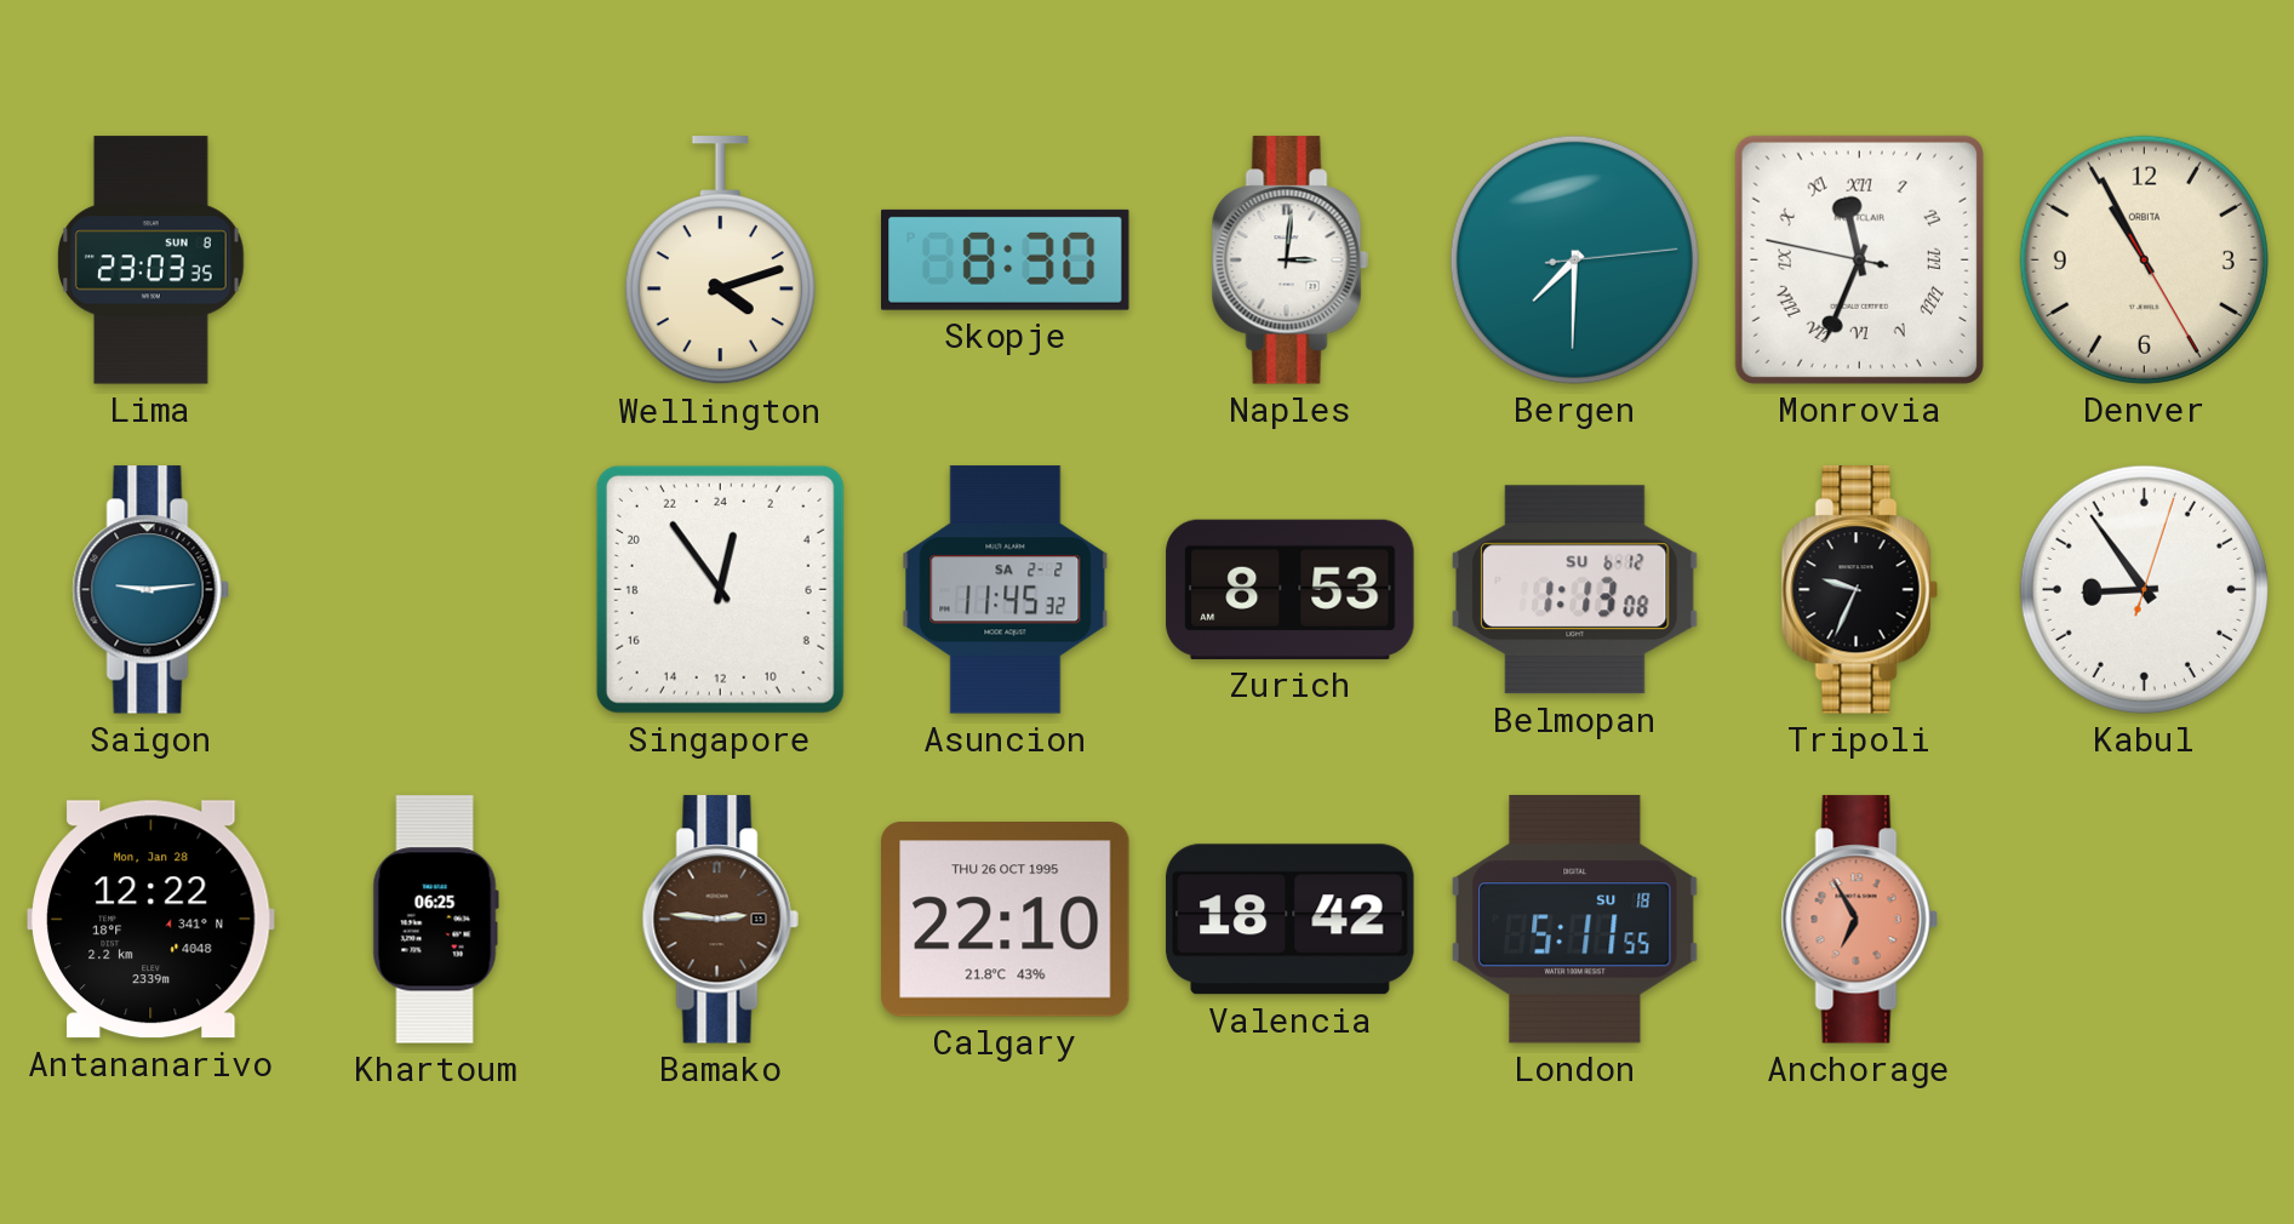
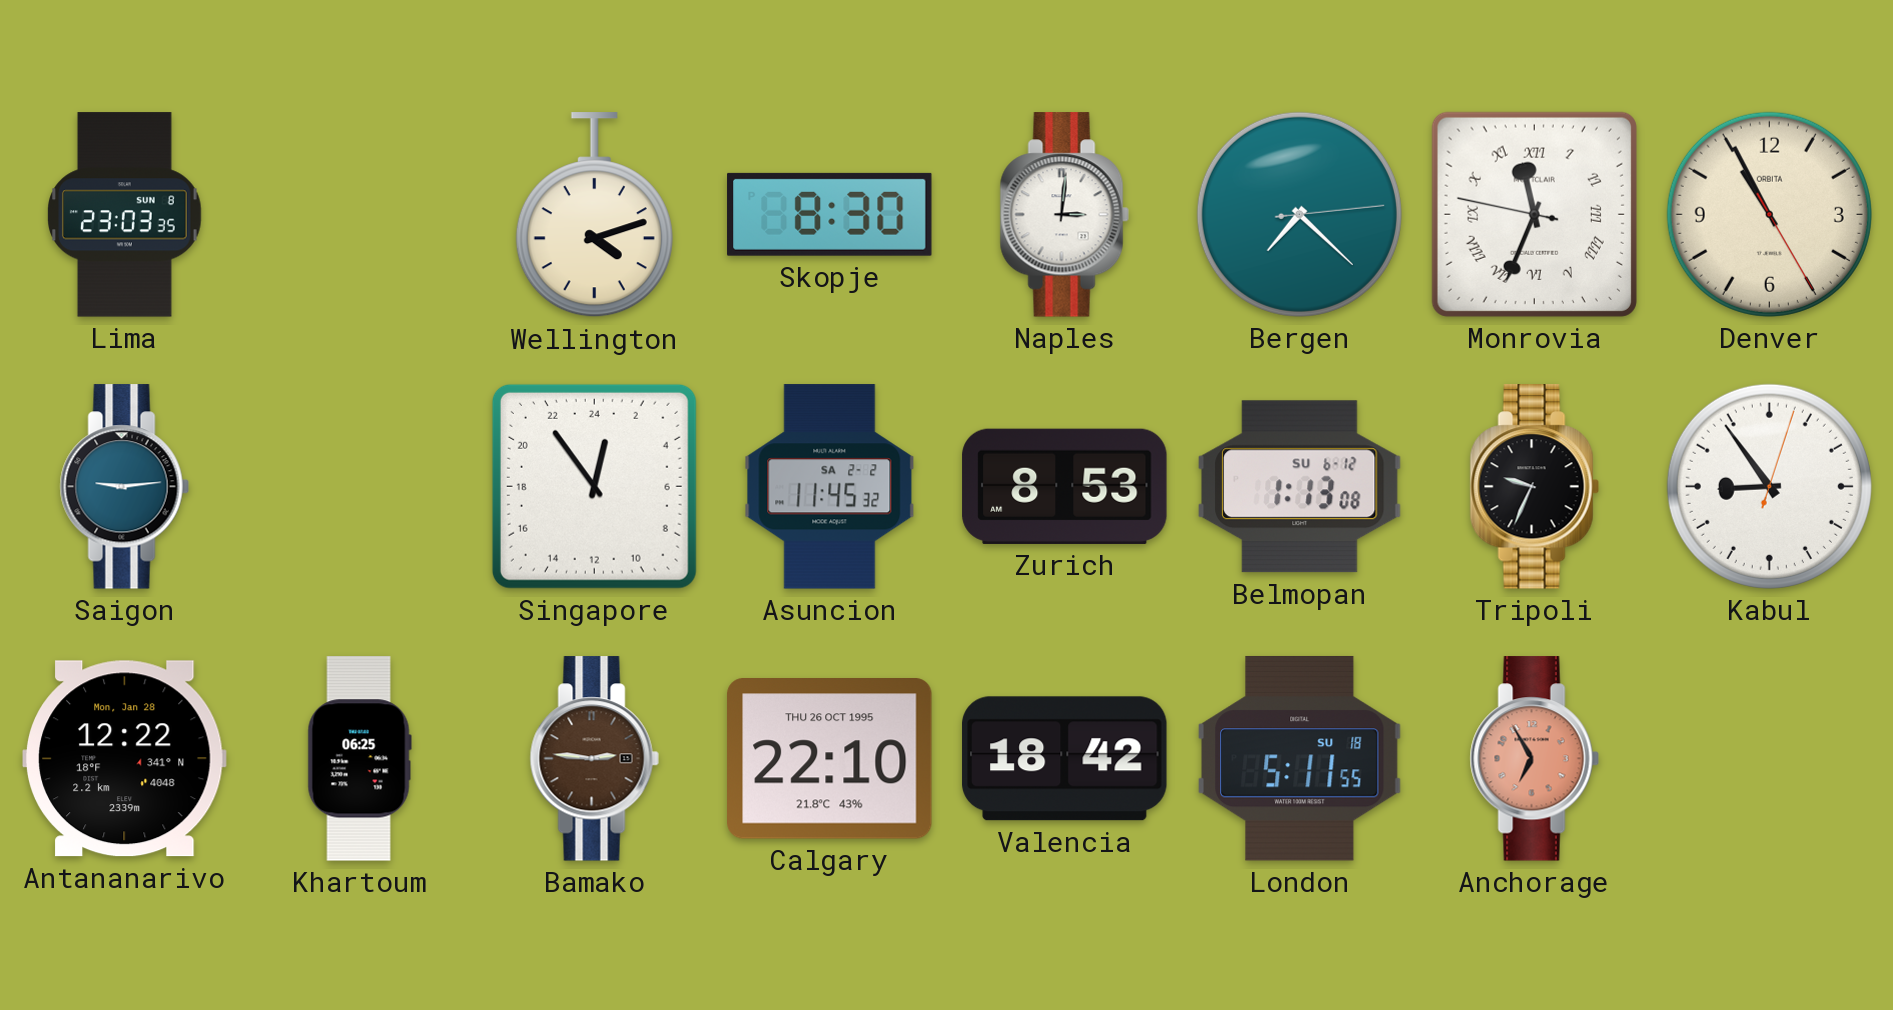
Bergen: 7:30 -> 7:22 (1299, 214)
